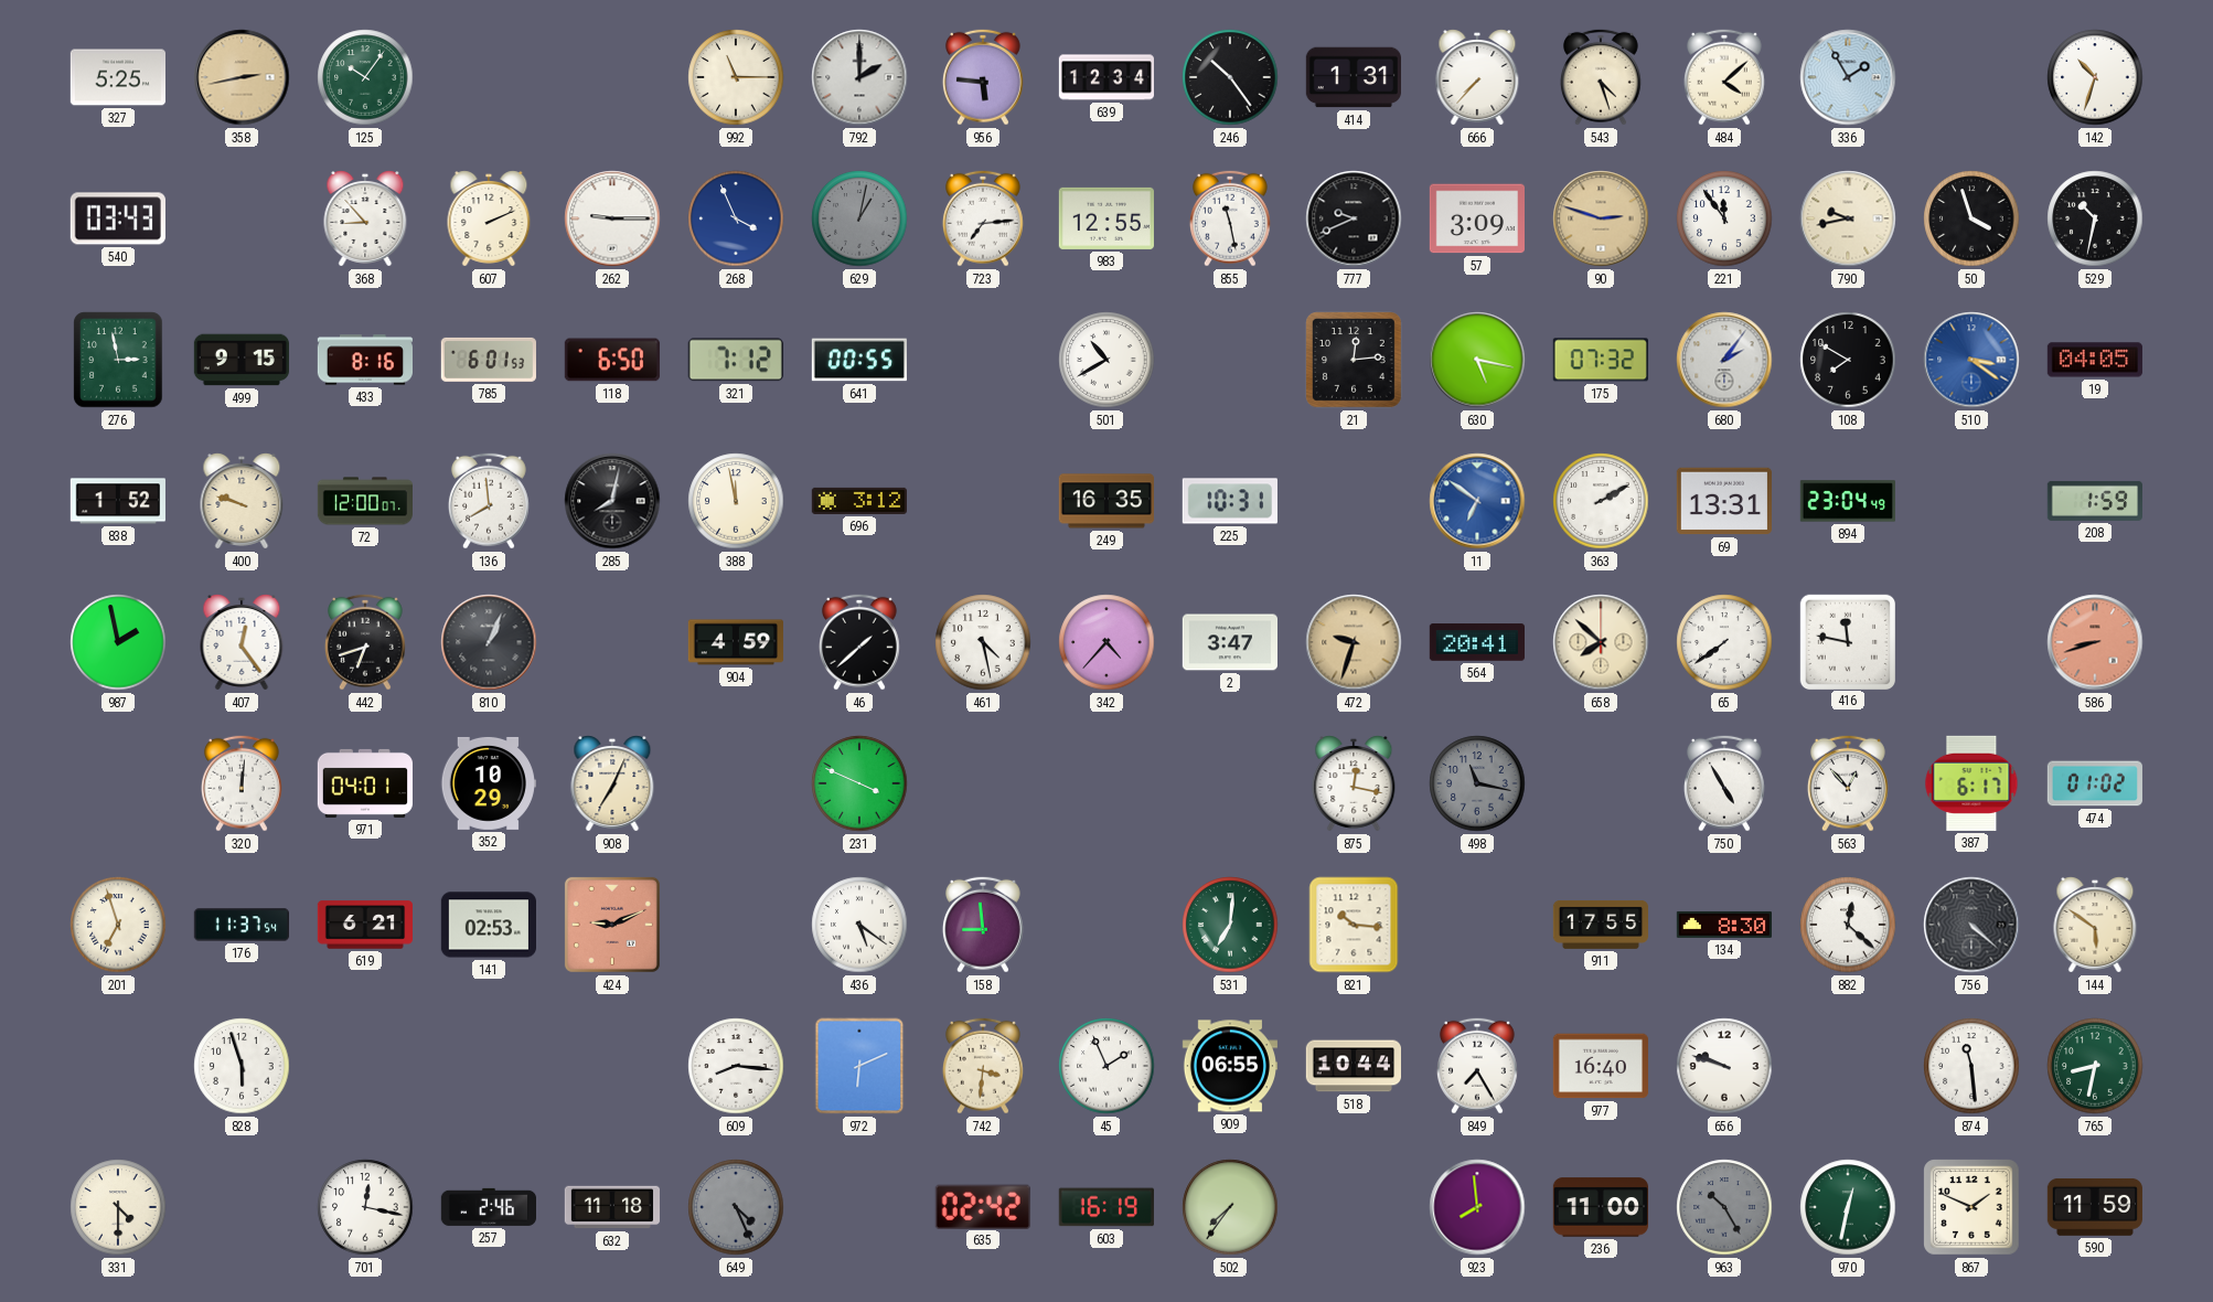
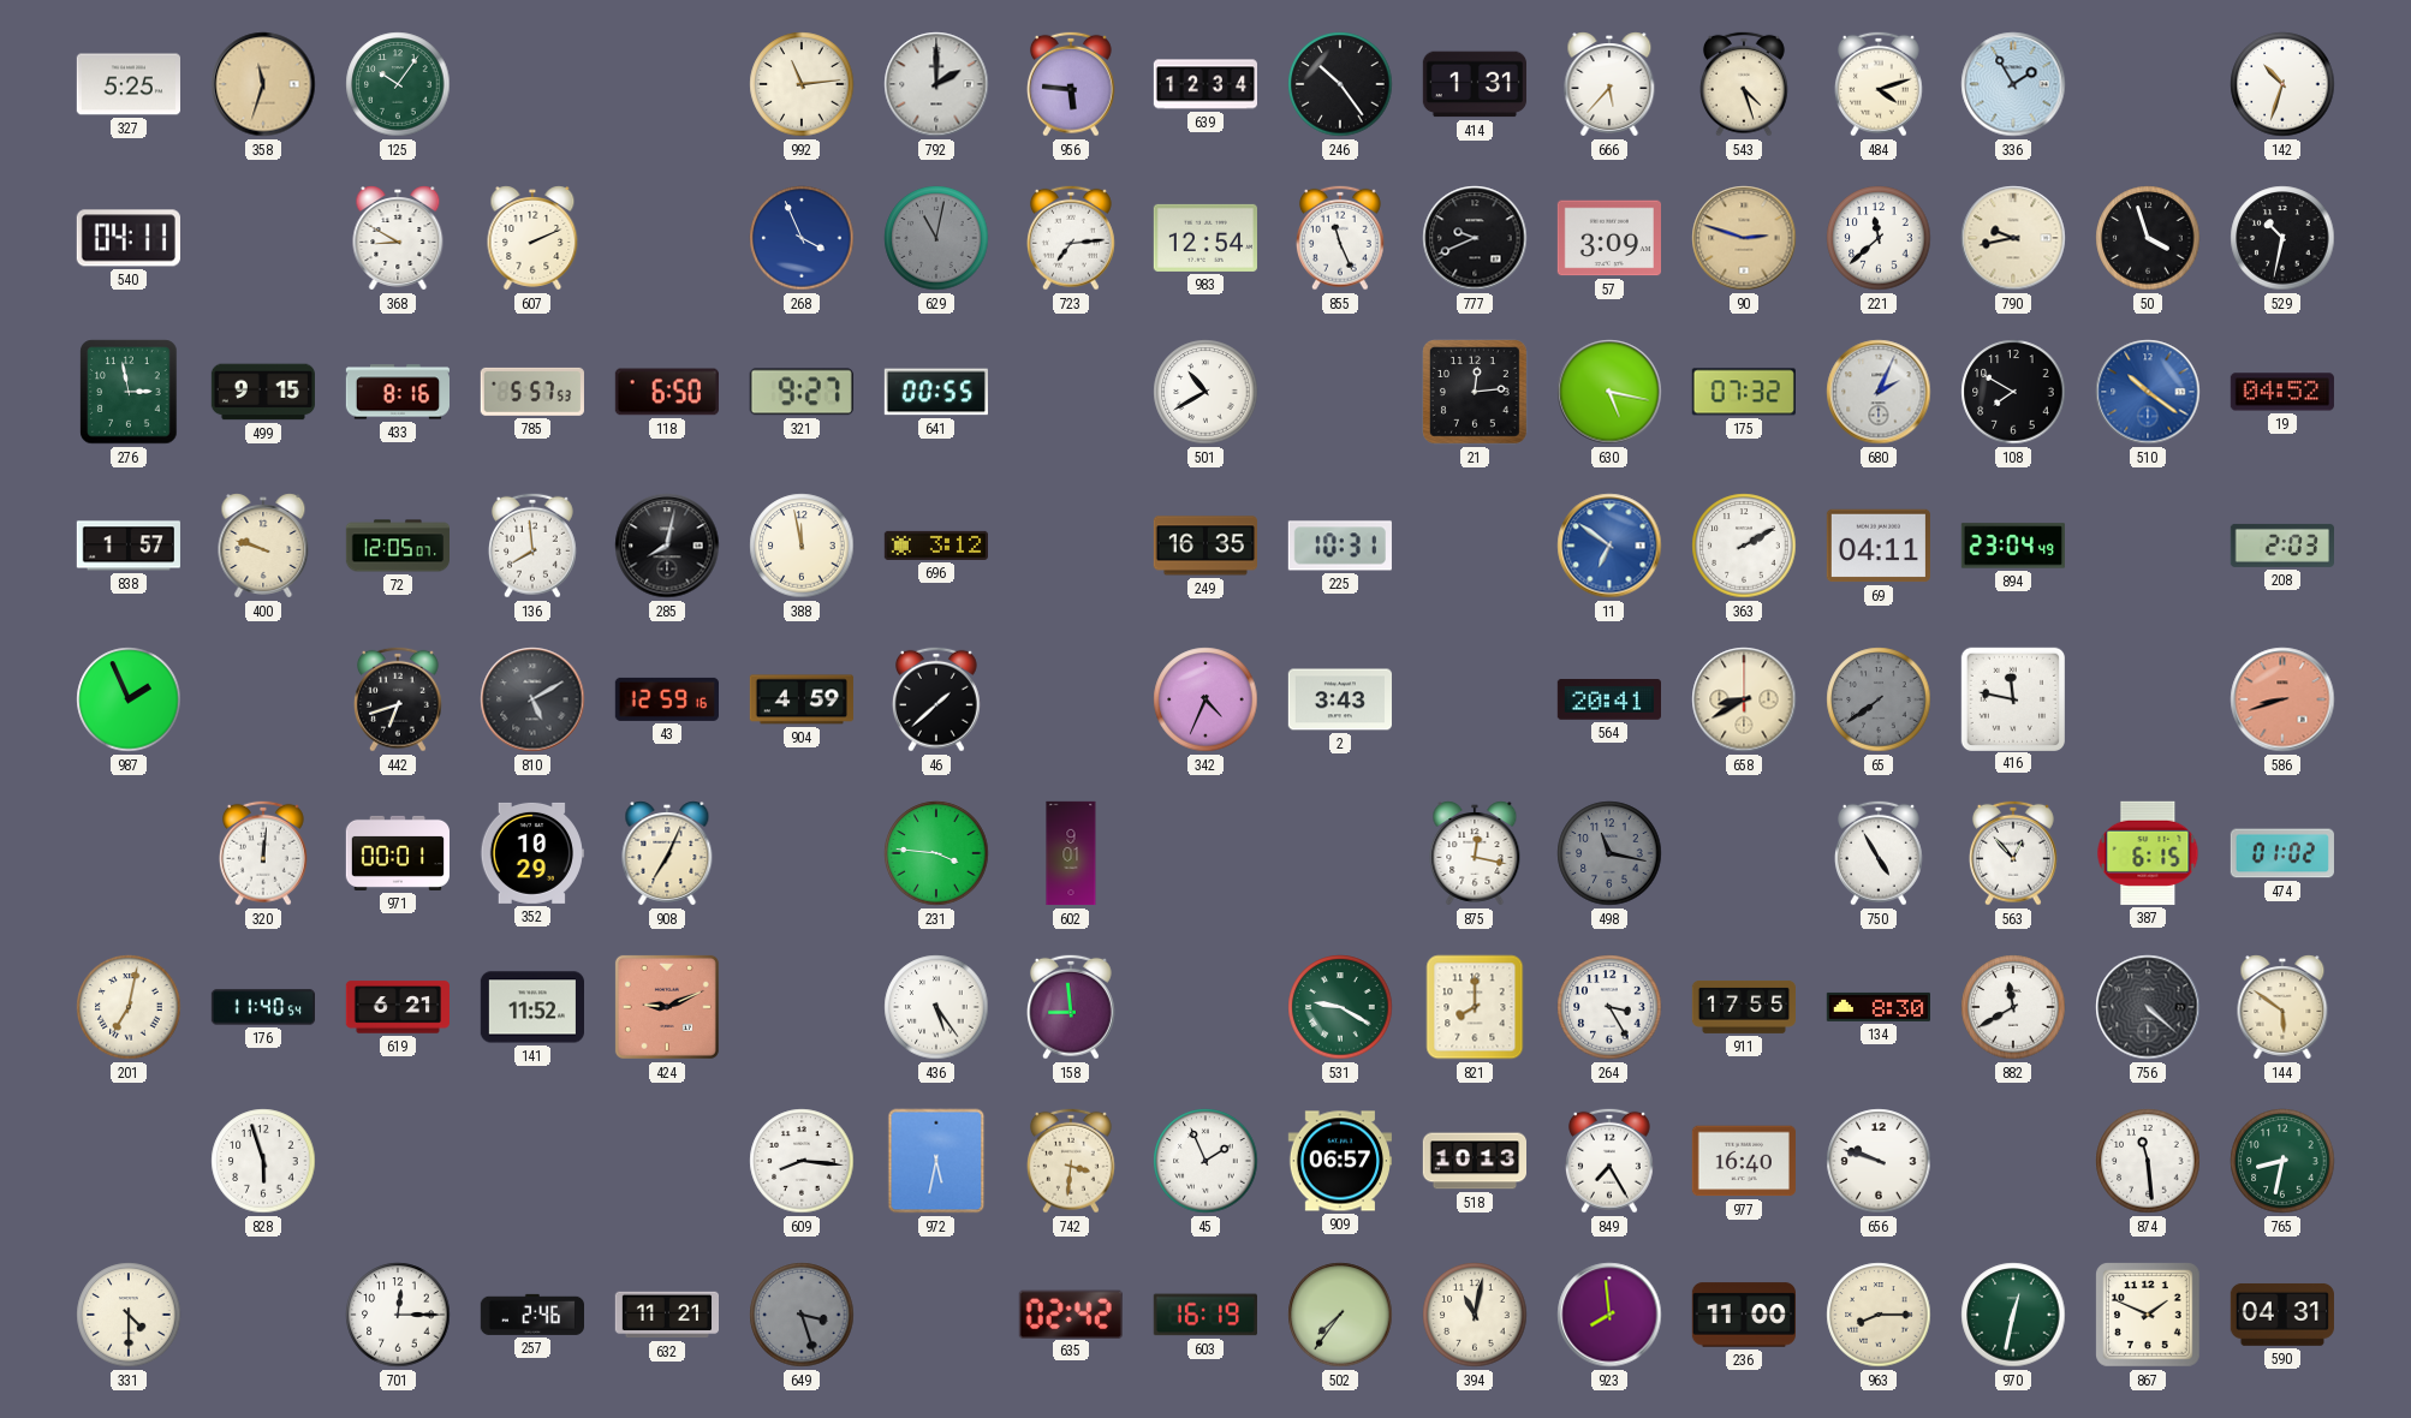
358: 2:43 -> 11:33 (263, 84)
992: 11:15 -> 11:14 (802, 84)
666: 7:37 -> 5:37 (1609, 84)
484: 4:08 -> 4:12 (1879, 84)
540: 03:43 -> 04:11 (129, 238)
368: 8:53 -> 8:50 (398, 238)
262: 9:15 -> none (612, 218)
629: 1:02 -> 11:02 (936, 238)
983: 12:55 -> 12:54 (1205, 238)
855: 11:28 -> 11:26 (1340, 238)
221: 11:54 -> 11:38 (1879, 238)
785: 6:01 -> 5:57 (532, 392)
321: 7:12 -> 9:27 (802, 392)
680: 2:06 -> 2:04 (1879, 392)
510: 3:21 -> 10:21 (2148, 392)
19: 04:05 -> 04:52 (2282, 392)
838: 1:52 -> 1:57 (129, 546)
72: 12:00 -> 12:05 (398, 546)
69: 13:31 -> 04:11 (1877, 546)
208: 1:59 -> 2:03 (2281, 546)
987: 1:58 -> 1:56 (129, 699)
407: 12:24 -> none (242, 642)
810: 1:04 -> 5:10 (532, 699)
43: none -> 12:59 (667, 699)
461: 4:28 -> none (983, 642)
342: 4:37 -> 4:34 (1205, 699)
2: 3:47 -> 3:43 (1339, 699)
472: 9:33 -> none (1354, 642)
658: 7:52 -> 8:40 (1744, 699)
65 dial: white -> grey (1879, 699)
971: 04:01 -> 00:01 (397, 853)
231: 3:49 -> 3:46 (936, 853)
602: none -> 9:01 (1071, 853)
387: 6:17 -> 6:15 (2148, 853)
201: 6:57 -> 7:02 (129, 1007)
176: 11:37 -> 11:40 (262, 1007)
141: 02:53 -> 11:52 (531, 1007)
436: 5:21 -> 5:24 (936, 1007)
531: 7:01 -> 9:20 (1340, 1007)
821: 10:16 -> 8:00 (1475, 1007)
264: none -> 3:25 (1609, 1007)
882: 12:22 -> 11:40 (2013, 1007)
972: 6:11 -> 5:32 (936, 1161)
909: 06:55 -> 06:57 (1339, 1161)
518: 10:44 -> 10:13 (1474, 1161)
701: 12:17 -> 12:15 (398, 1315)
632: 11:18 -> 11:21 (666, 1315)
649: 4:26 -> 3:27 (802, 1315)
394: none -> 11:02 (1475, 1315)
963: 10:25 -> 8:15 (1879, 1315)
963 dial: grey -> cream (1879, 1315)
590: 11:59 -> 04:31 (2282, 1315)
